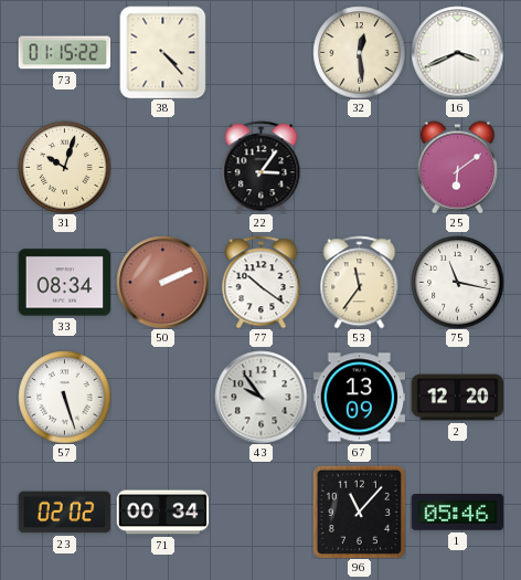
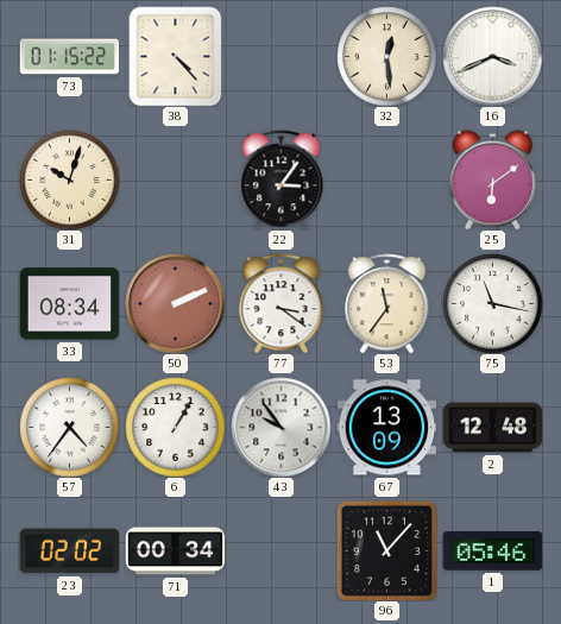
77: 10:21 -> 3:21 (282, 303)
57: 5:27 -> 4:36 (69, 427)
6: none -> 1:05 (175, 427)
2: 12:20 -> 12:48 (492, 428)
